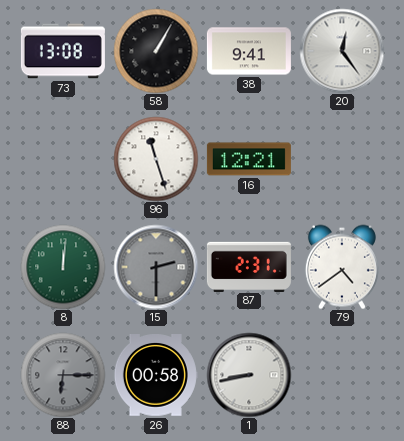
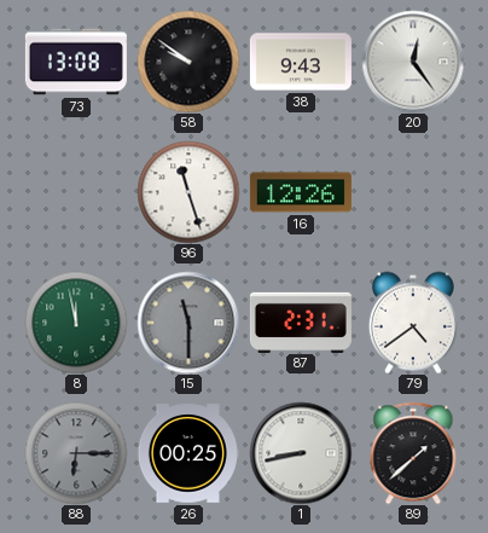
58: 1:05 -> 9:51 (188, 62)
38: 9:41 -> 9:43 (301, 62)
16: 12:21 -> 12:26 (301, 192)
8: 12:01 -> 11:58 (76, 323)
15: 2:30 -> 11:30 (188, 323)
26: 00:58 -> 00:25 (188, 454)
89: none -> 1:38 (413, 453)
